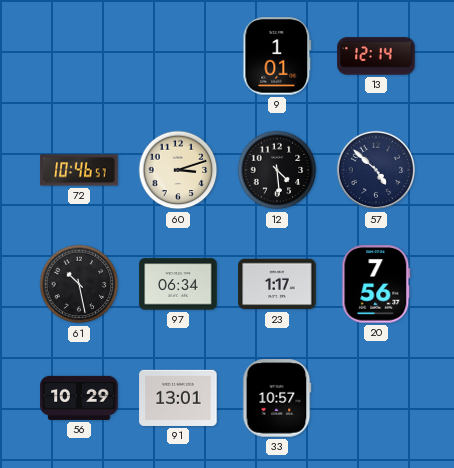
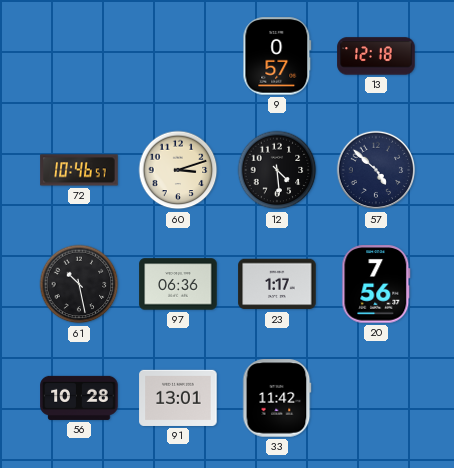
9: 1:01 -> 0:57 (277, 56)
13: 12:14 -> 12:18 (376, 56)
97: 06:34 -> 06:36 (178, 284)
56: 10:29 -> 10:28 (79, 398)
33: 10:57 -> 11:42 (277, 398)
